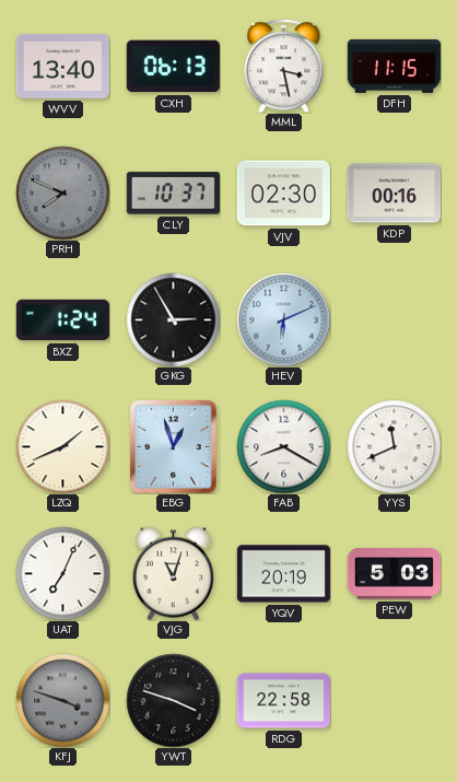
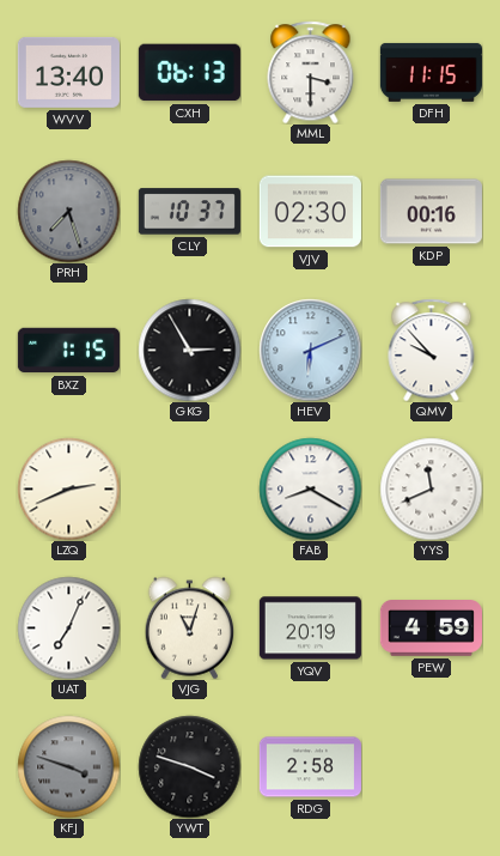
MML: 3:28 -> 3:30 (311, 72)
PRH: 7:49 -> 7:27 (68, 211)
BXZ: 1:24 -> 1:15 (68, 351)
QMV: none -> 9:53 (432, 350)
LZQ: 1:41 -> 2:41 (68, 488)
EBG: 12:57 -> none (173, 446)
PEW: 5:03 -> 4:59 (431, 629)
RDG: 22:58 -> 2:58 (310, 767)
